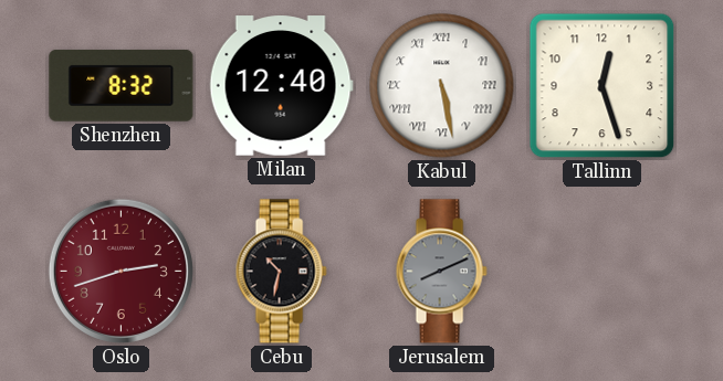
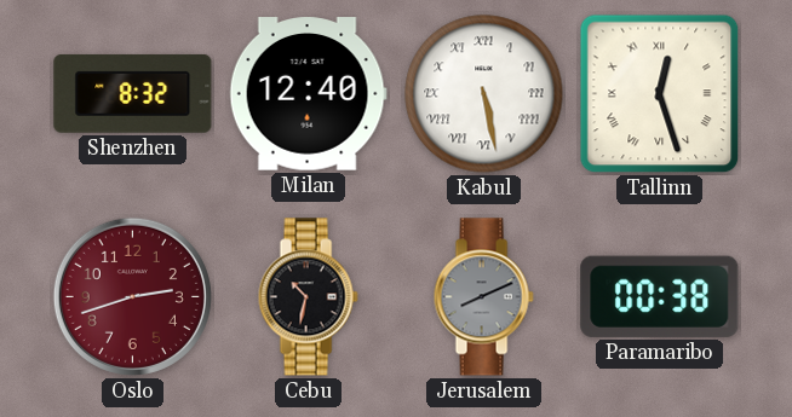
Tallinn numerals: Arabic -> Roman (660, 94)
Paramaribo: none -> 00:38 (660, 296)
